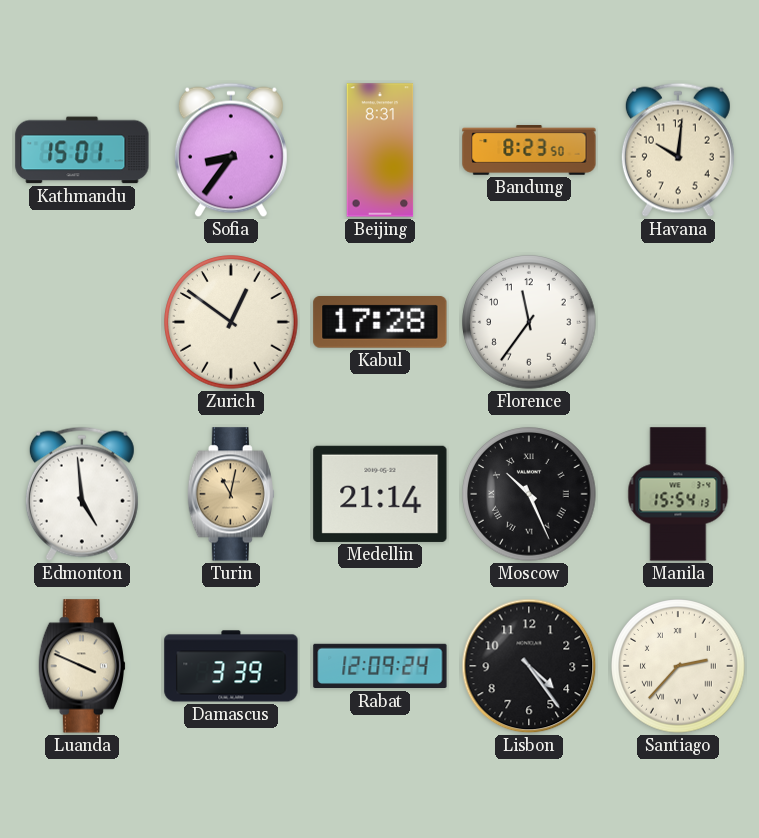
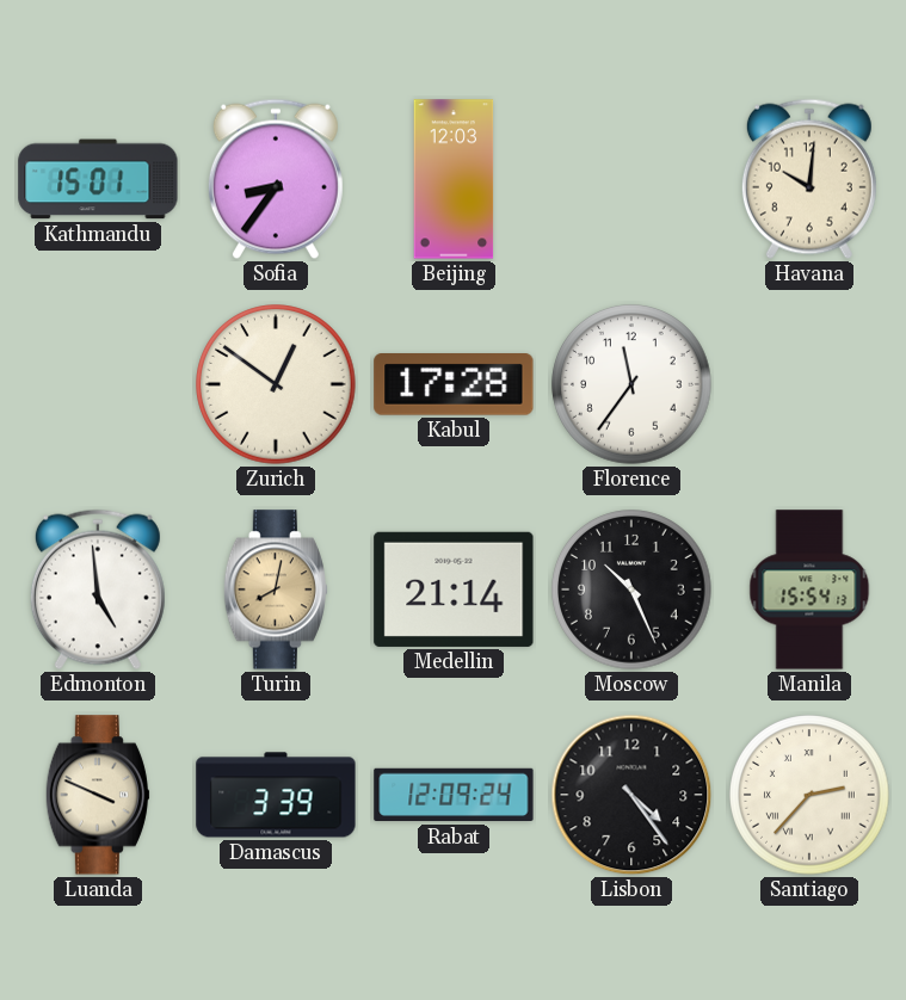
Beijing: 8:31 -> 12:03 (454, 179)
Bandung: 8:23 -> none (529, 150)
Turin: 11:02 -> 8:02 (276, 589)
Moscow numerals: Roman -> Arabic (631, 589)
